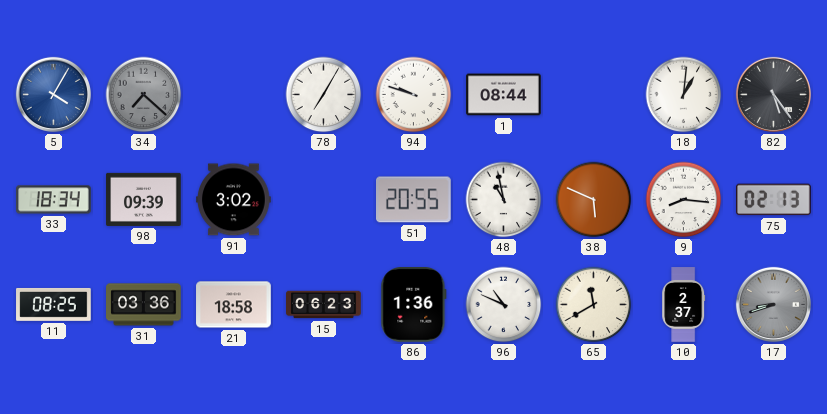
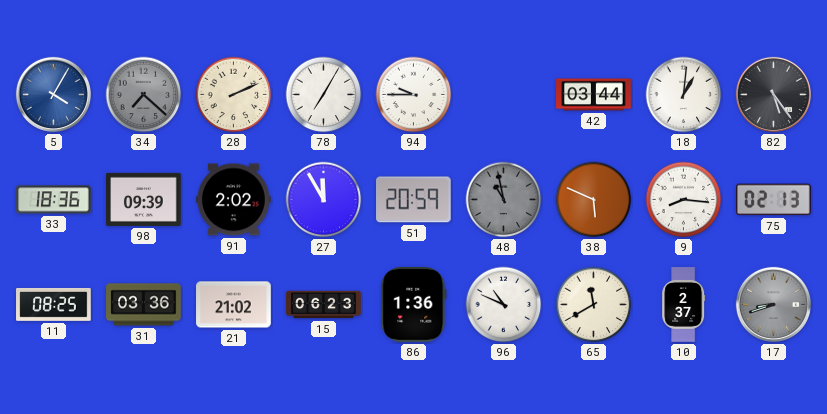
28: none -> 2:11 (234, 95)
94: 9:48 -> 9:45 (414, 95)
1: 08:44 -> none (504, 95)
42: none -> 03:44 (594, 95)
33: 18:34 -> 18:36 (54, 200)
91: 3:02 -> 2:02 (234, 200)
27: none -> 11:55 (324, 200)
51: 20:55 -> 20:59 (414, 200)
48 dial: white -> grey (504, 200)
21: 18:58 -> 21:02 (234, 305)
